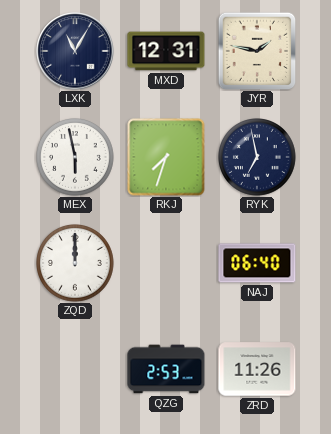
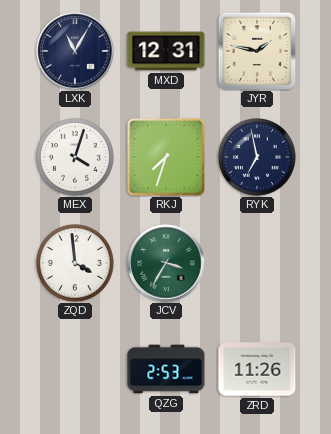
MEX: 5:58 -> 4:03 (76, 158)
ZQD: 12:00 -> 3:59 (76, 264)
JCV: none -> 3:35 (166, 263)
NAJ: 06:40 -> none (257, 263)
